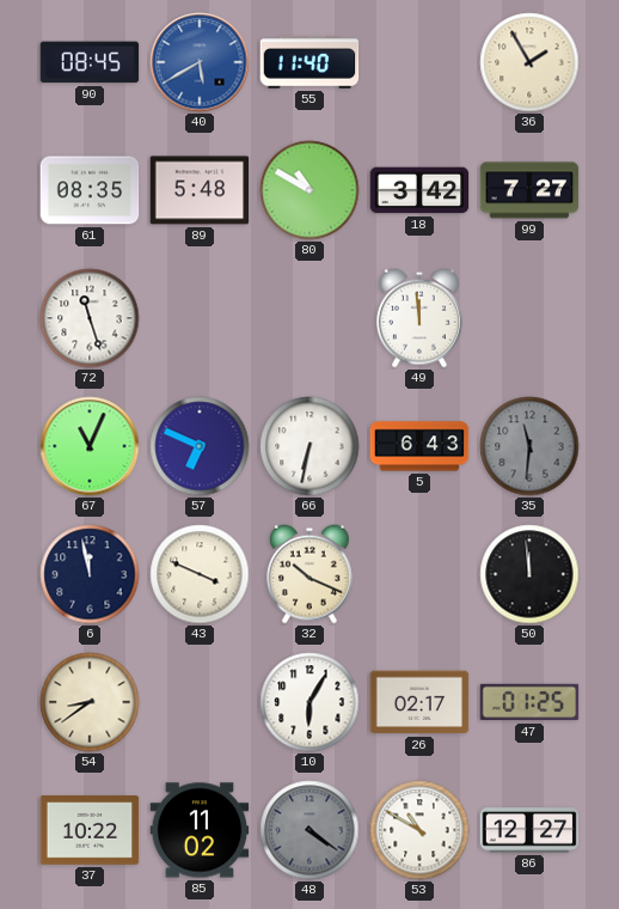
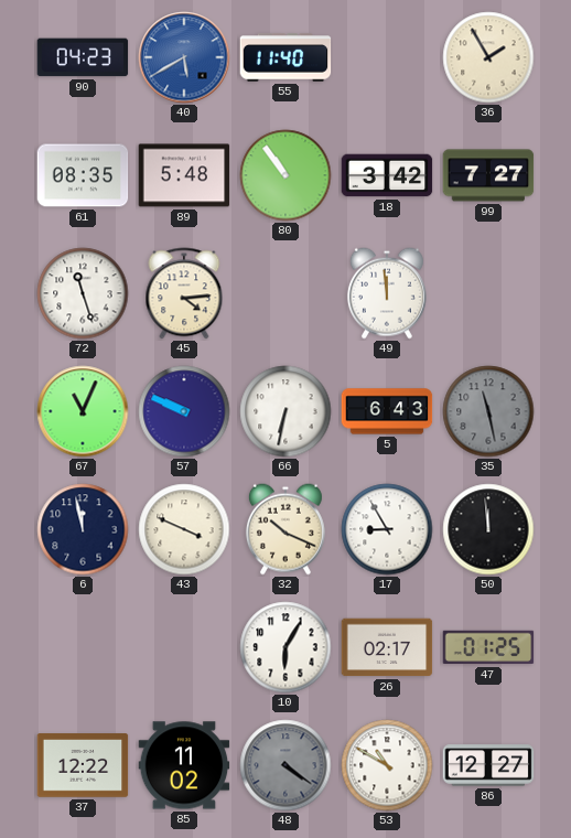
90: 08:45 -> 04:23 (83, 57)
80: 10:50 -> 10:54 (285, 175)
45: none -> 4:14 (184, 293)
57: 6:49 -> 9:49 (184, 411)
35: 11:31 -> 11:28 (488, 411)
17: none -> 8:55 (387, 529)
54: 8:39 -> none (90, 702)
37: 10:22 -> 12:22 (83, 765)
